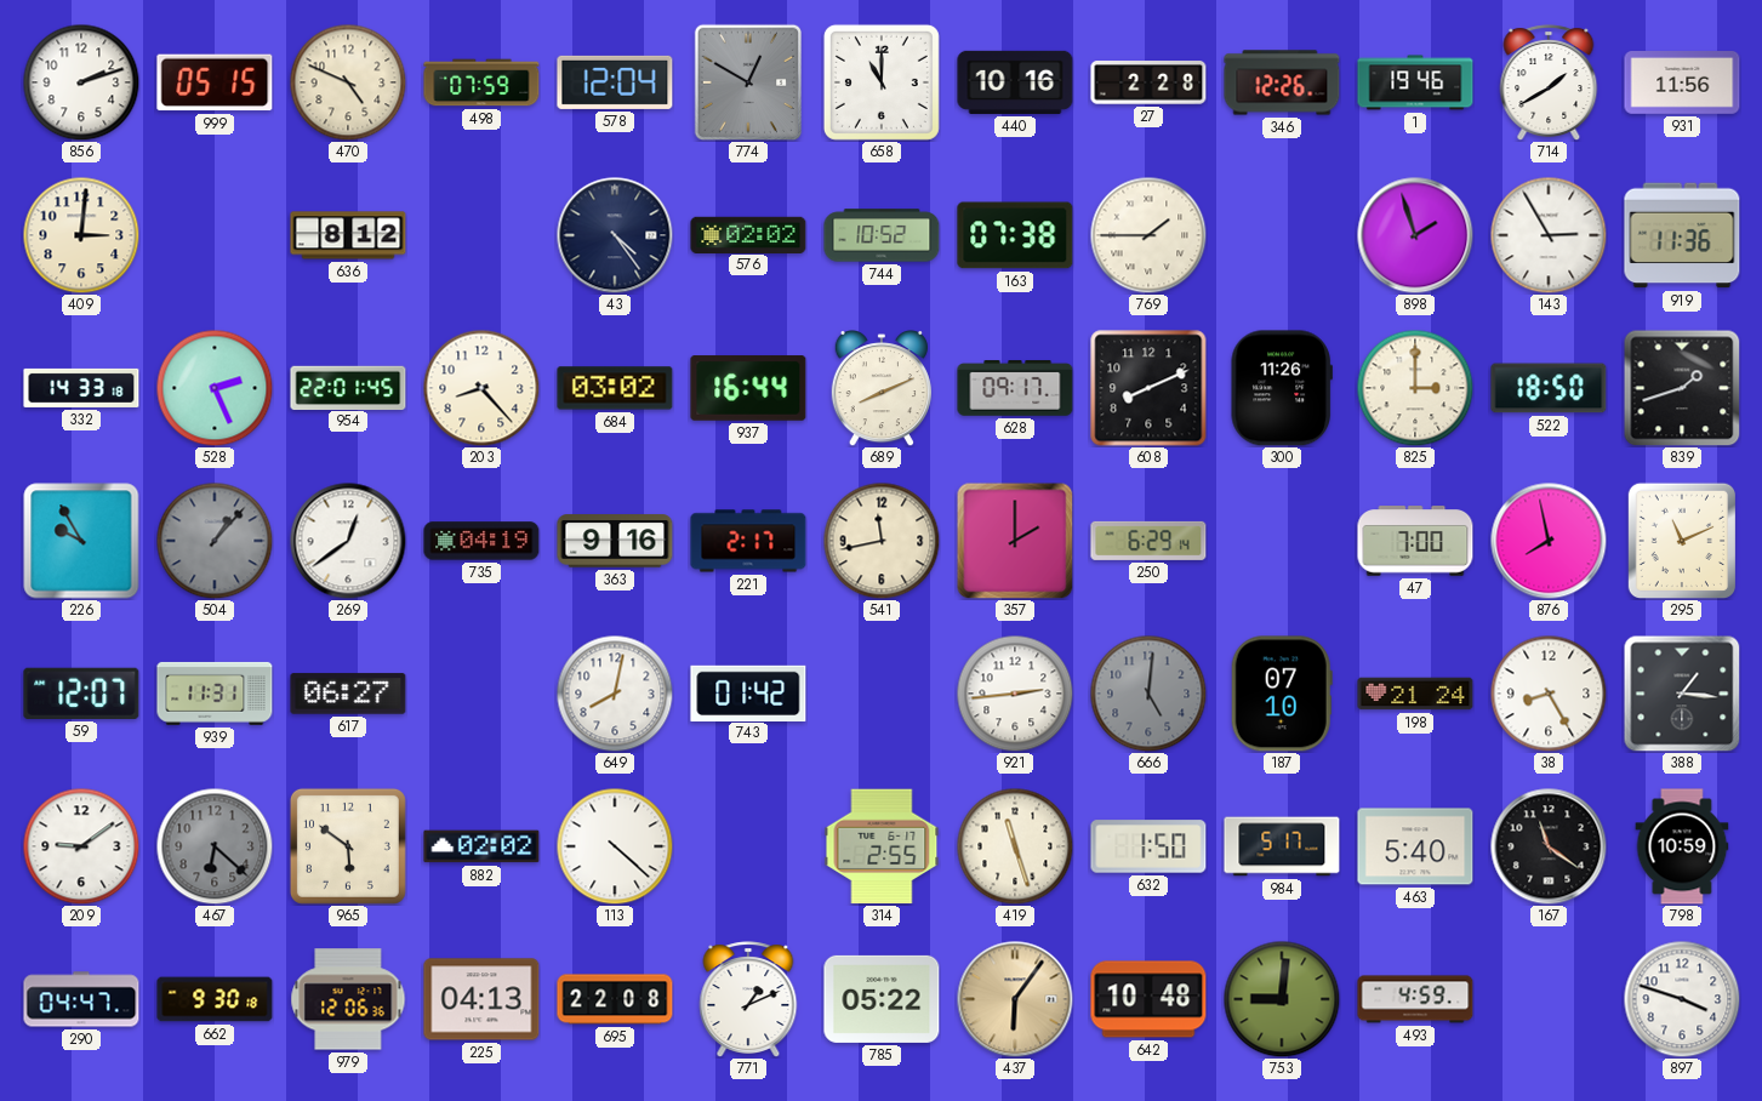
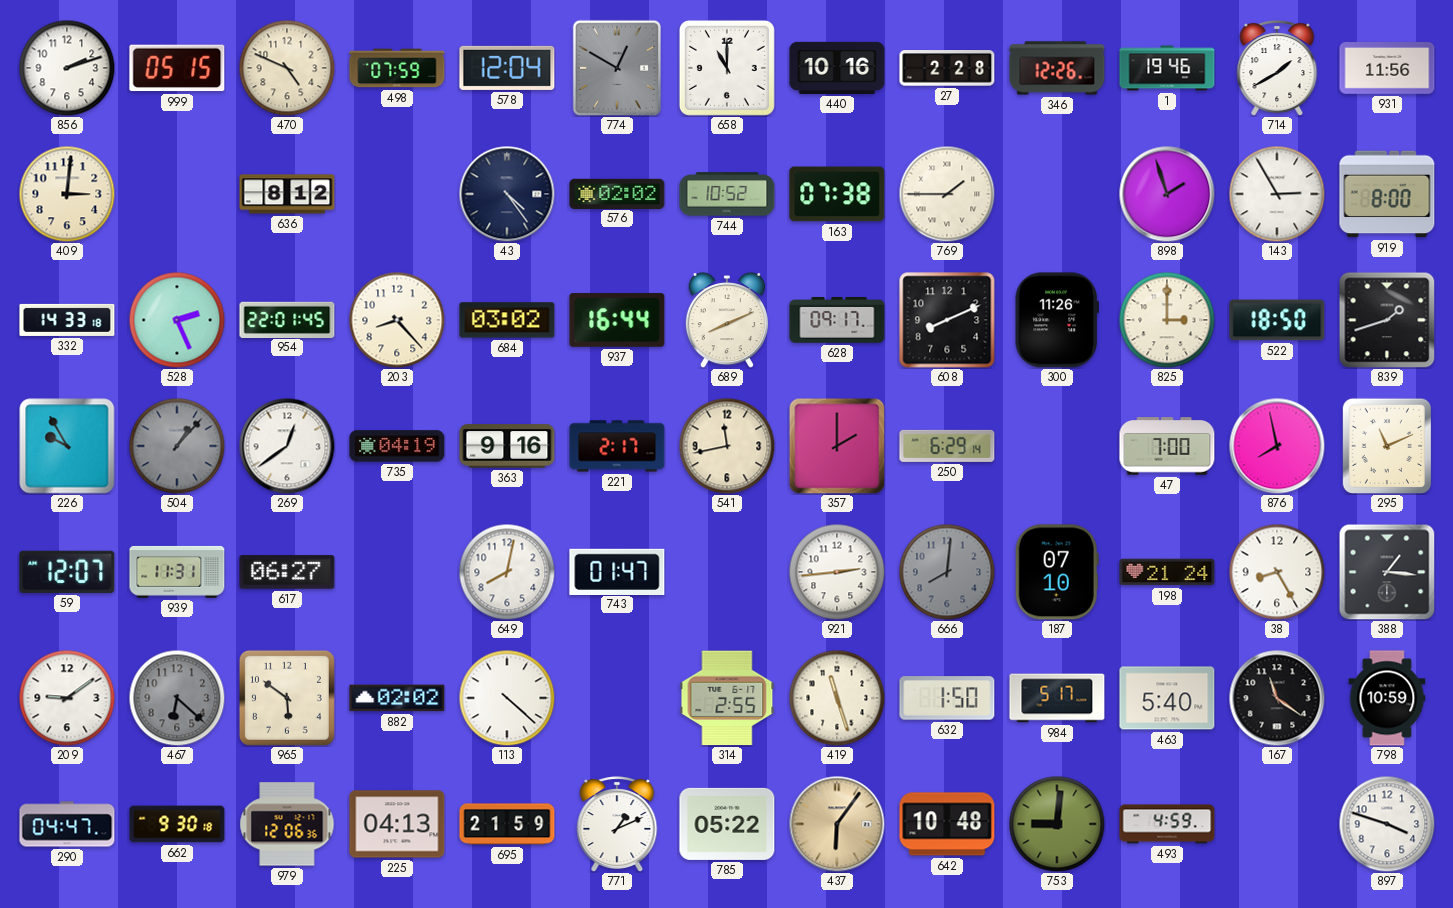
919: 11:36 -> 8:00 (1387, 194)
743: 01:42 -> 01:47 (617, 571)
666: 5:01 -> 8:01 (947, 572)
695: 22:08 -> 21:59 (507, 824)
